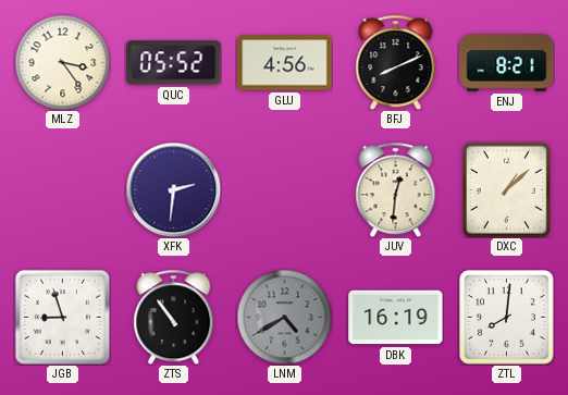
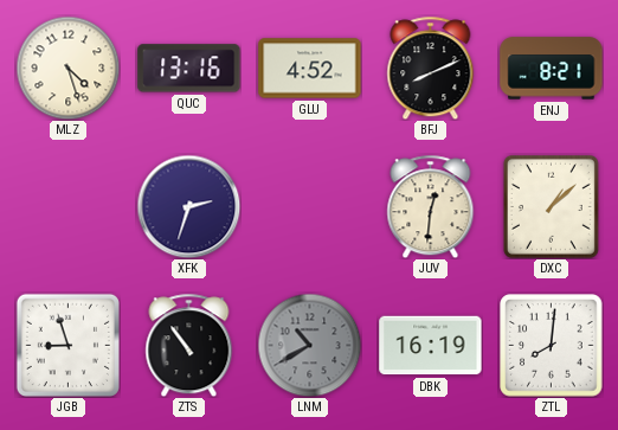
MLZ: 3:24 -> 4:27 (67, 68)
QUC: 05:52 -> 13:16 (189, 69)
GLU: 4:56 -> 4:52 (310, 69)
XFK: 2:31 -> 2:33 (188, 206)
LNM: 4:40 -> 10:40 (309, 345)
